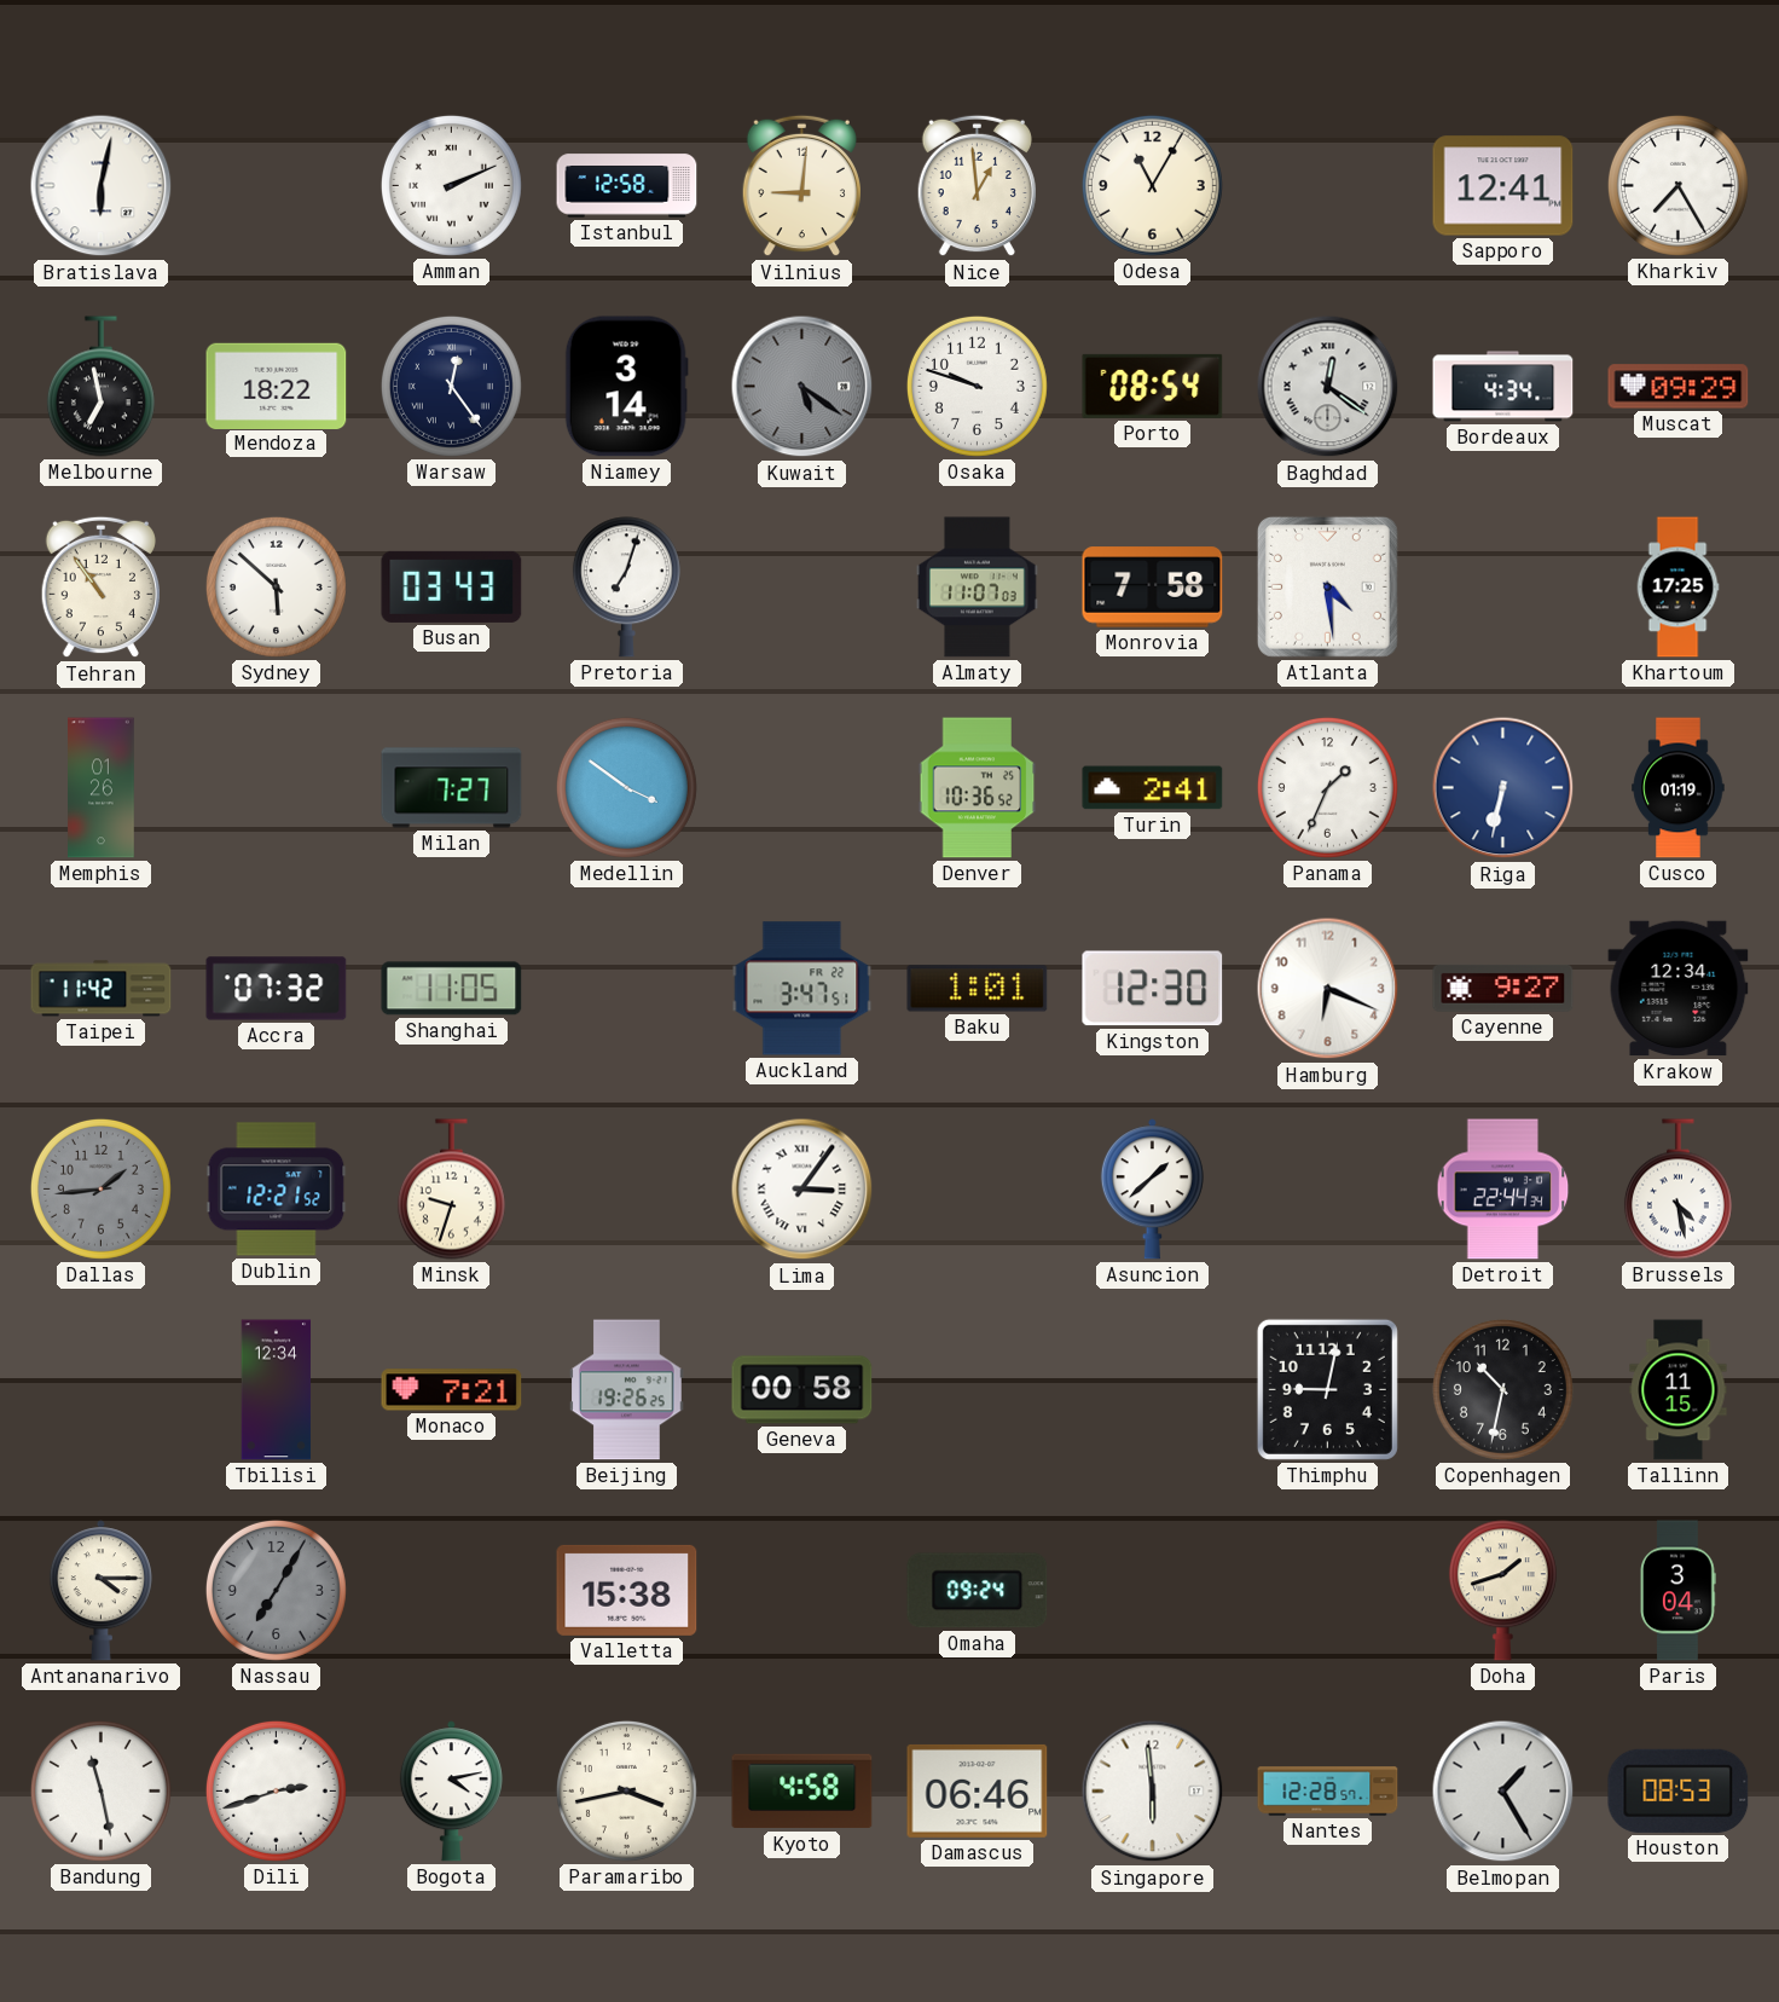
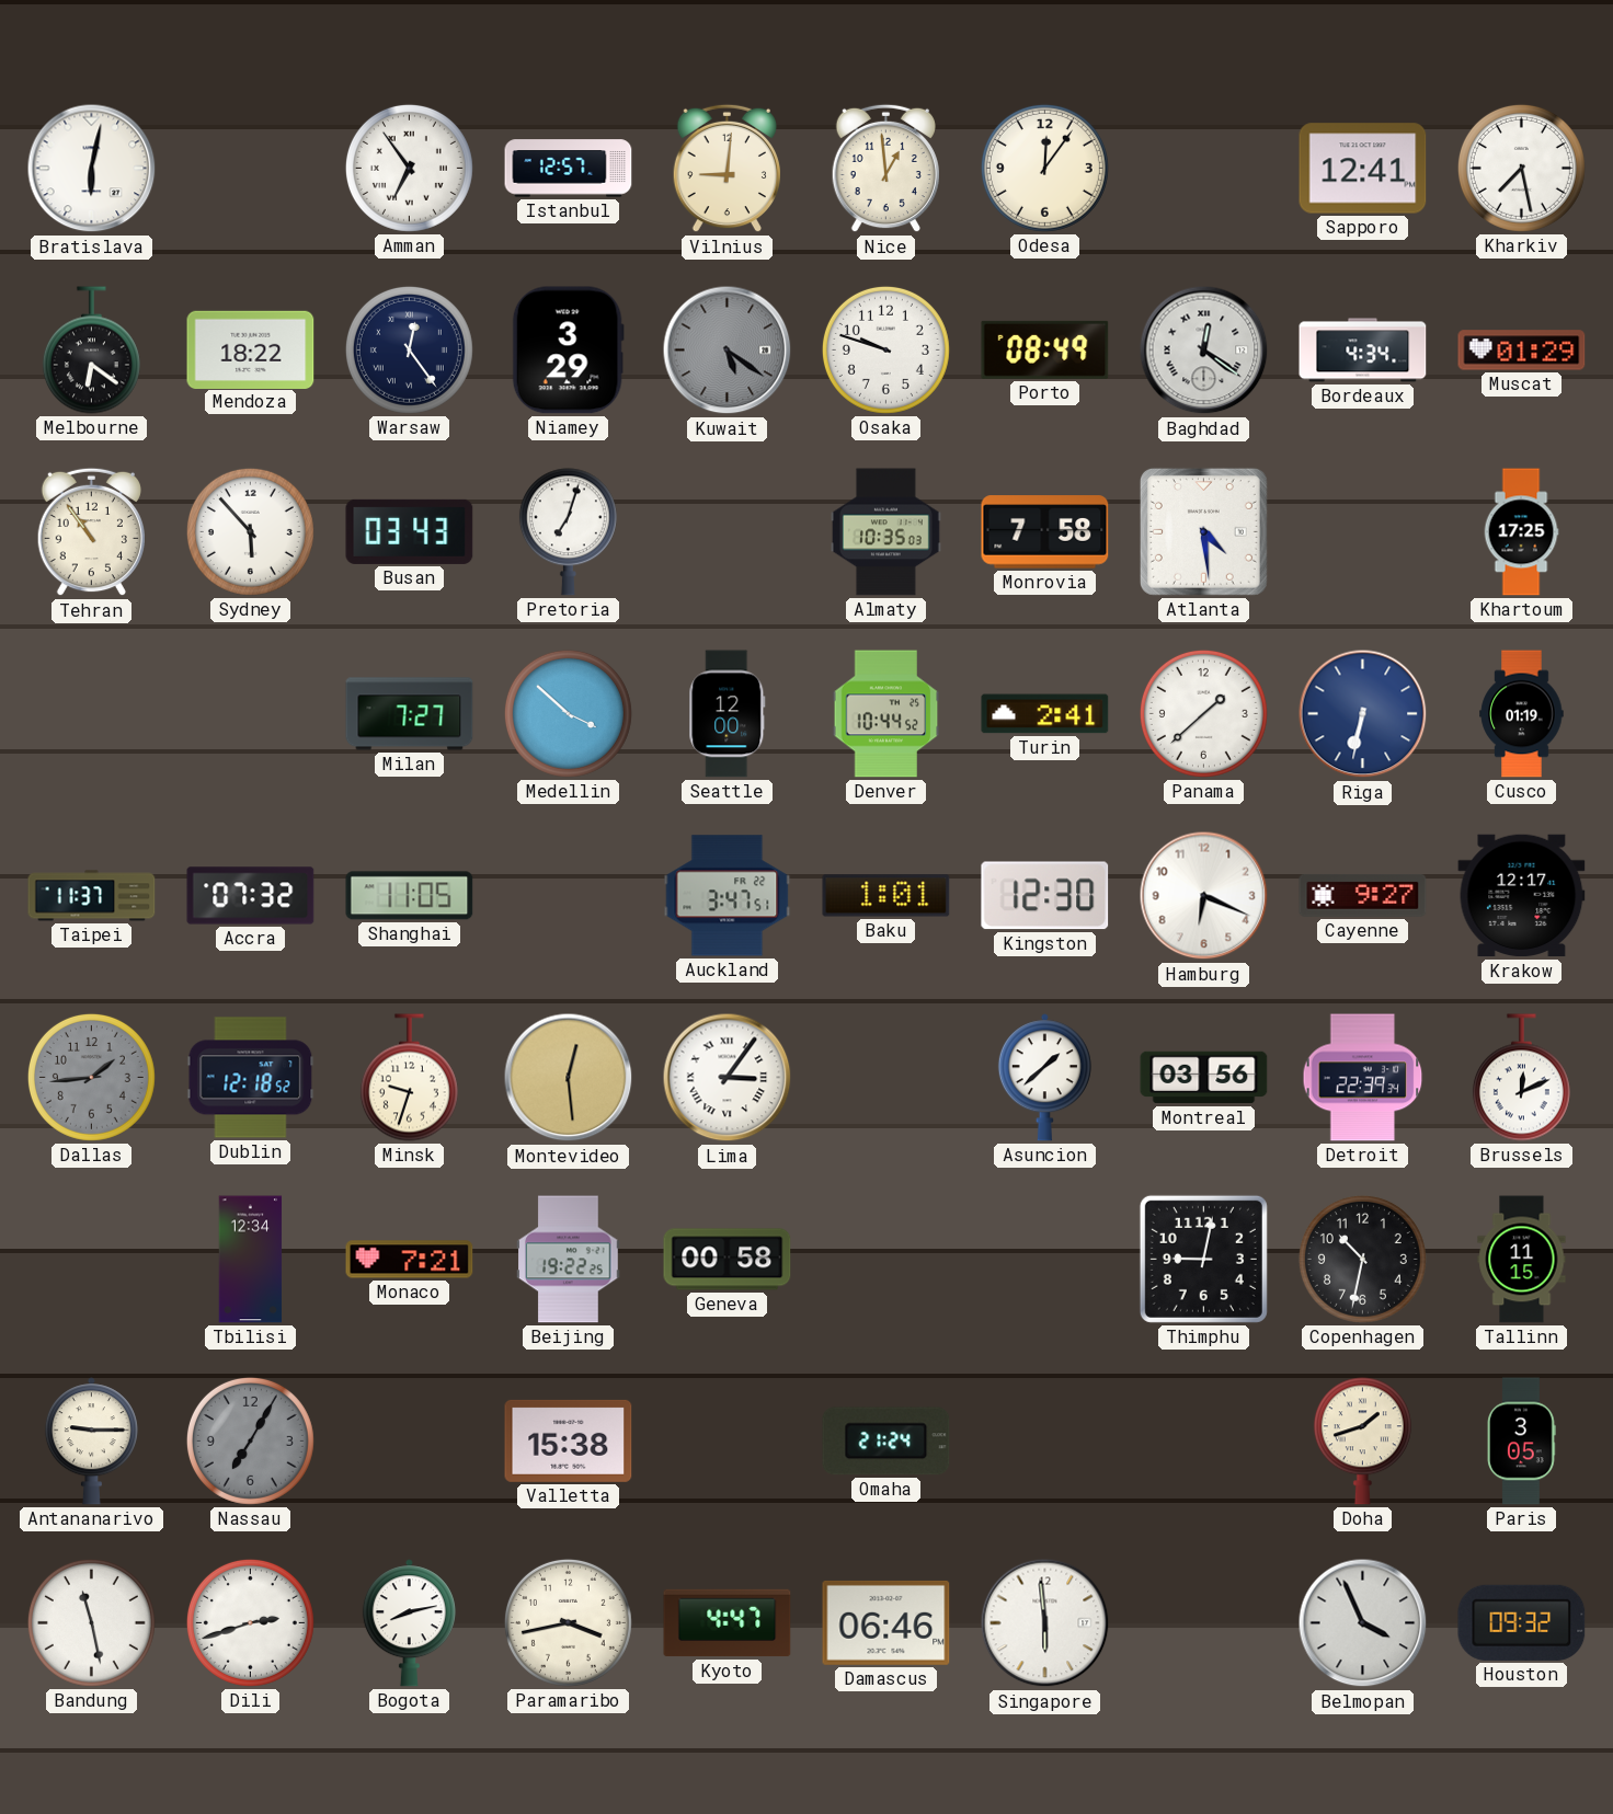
Amman: 2:11 -> 6:54 (409, 168)
Istanbul: 12:58 -> 12:57 (569, 169)
Odesa: 11:05 -> 12:06 (1044, 168)
Kharkiv: 7:25 -> 7:28 (1521, 168)
Melbourne: 6:58 -> 6:21 (91, 351)
Niamey: 3:14 -> 3:29 (568, 351)
Porto: 08:54 -> 08:49 (1045, 349)
Muscat: 09:29 -> 01:29 (1522, 351)
Sydney: 5:52 -> 5:53 (250, 531)
Almaty: 11:07 -> 10:35 (885, 532)
Memphis: 01:26 -> none (102, 788)
Medellin: 3:51 -> 3:52 (568, 713)
Seattle: none -> 12:00 (728, 714)
Denver: 10:36 -> 10:44 (886, 714)
Panama: 1:34 -> 1:38 (1203, 713)
Taipei: 11:42 -> 11:37 (92, 896)
Krakow: 12:34 -> 12:17 (1522, 896)
Dublin: 12:21 -> 12:18 (251, 1078)
Montevideo: none -> 12:29 (569, 1078)
Montreal: none -> 03:56 (1204, 1078)
Detroit: 22:44 -> 22:39 (1363, 1078)
Brussels: 4:28 -> 12:11 (1521, 1078)
Beijing: 19:26 -> 19:22 (569, 1260)
Antananarivo: 4:15 -> 9:15 (91, 1442)
Omaha: 09:24 -> 21:24 (886, 1442)
Paris: 3:04 -> 3:05 (1522, 1442)
Bogota: 4:13 -> 8:13 (409, 1623)
Kyoto: 4:58 -> 4:47 (728, 1623)
Nantes: 12:28 -> none (1328, 1792)
Belmopan: 1:25 -> 3:56 (1363, 1623)
Houston: 08:53 -> 09:32 (1522, 1622)
